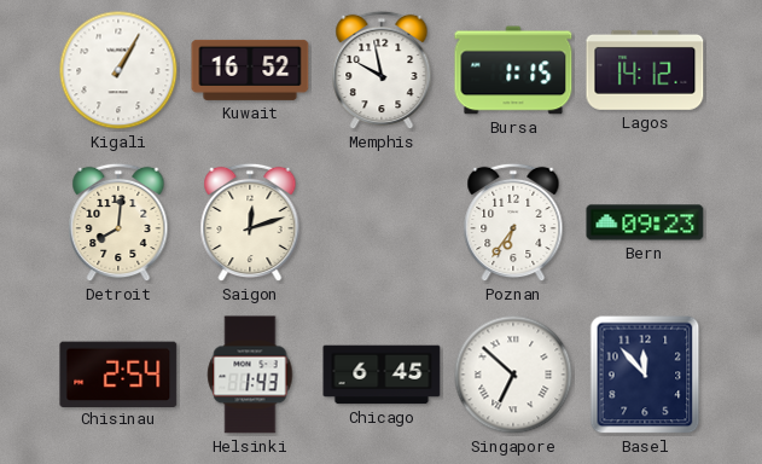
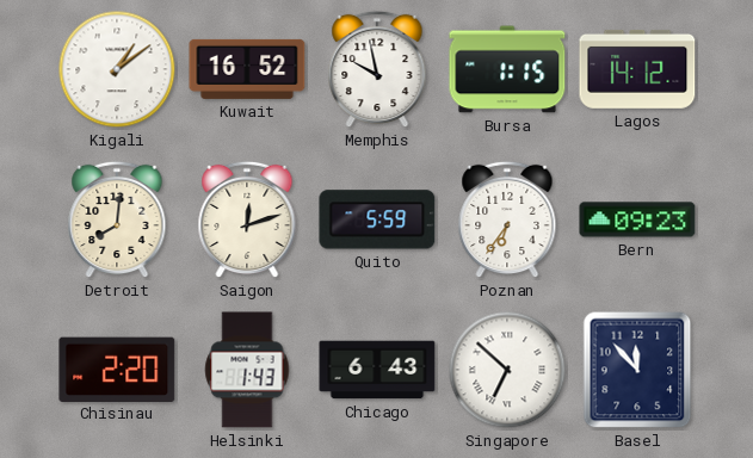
Kigali: 1:05 -> 1:09 (117, 69)
Quito: none -> 5:59 (377, 219)
Chisinau: 2:54 -> 2:20 (117, 369)
Chicago: 6:45 -> 6:43 (377, 370)
